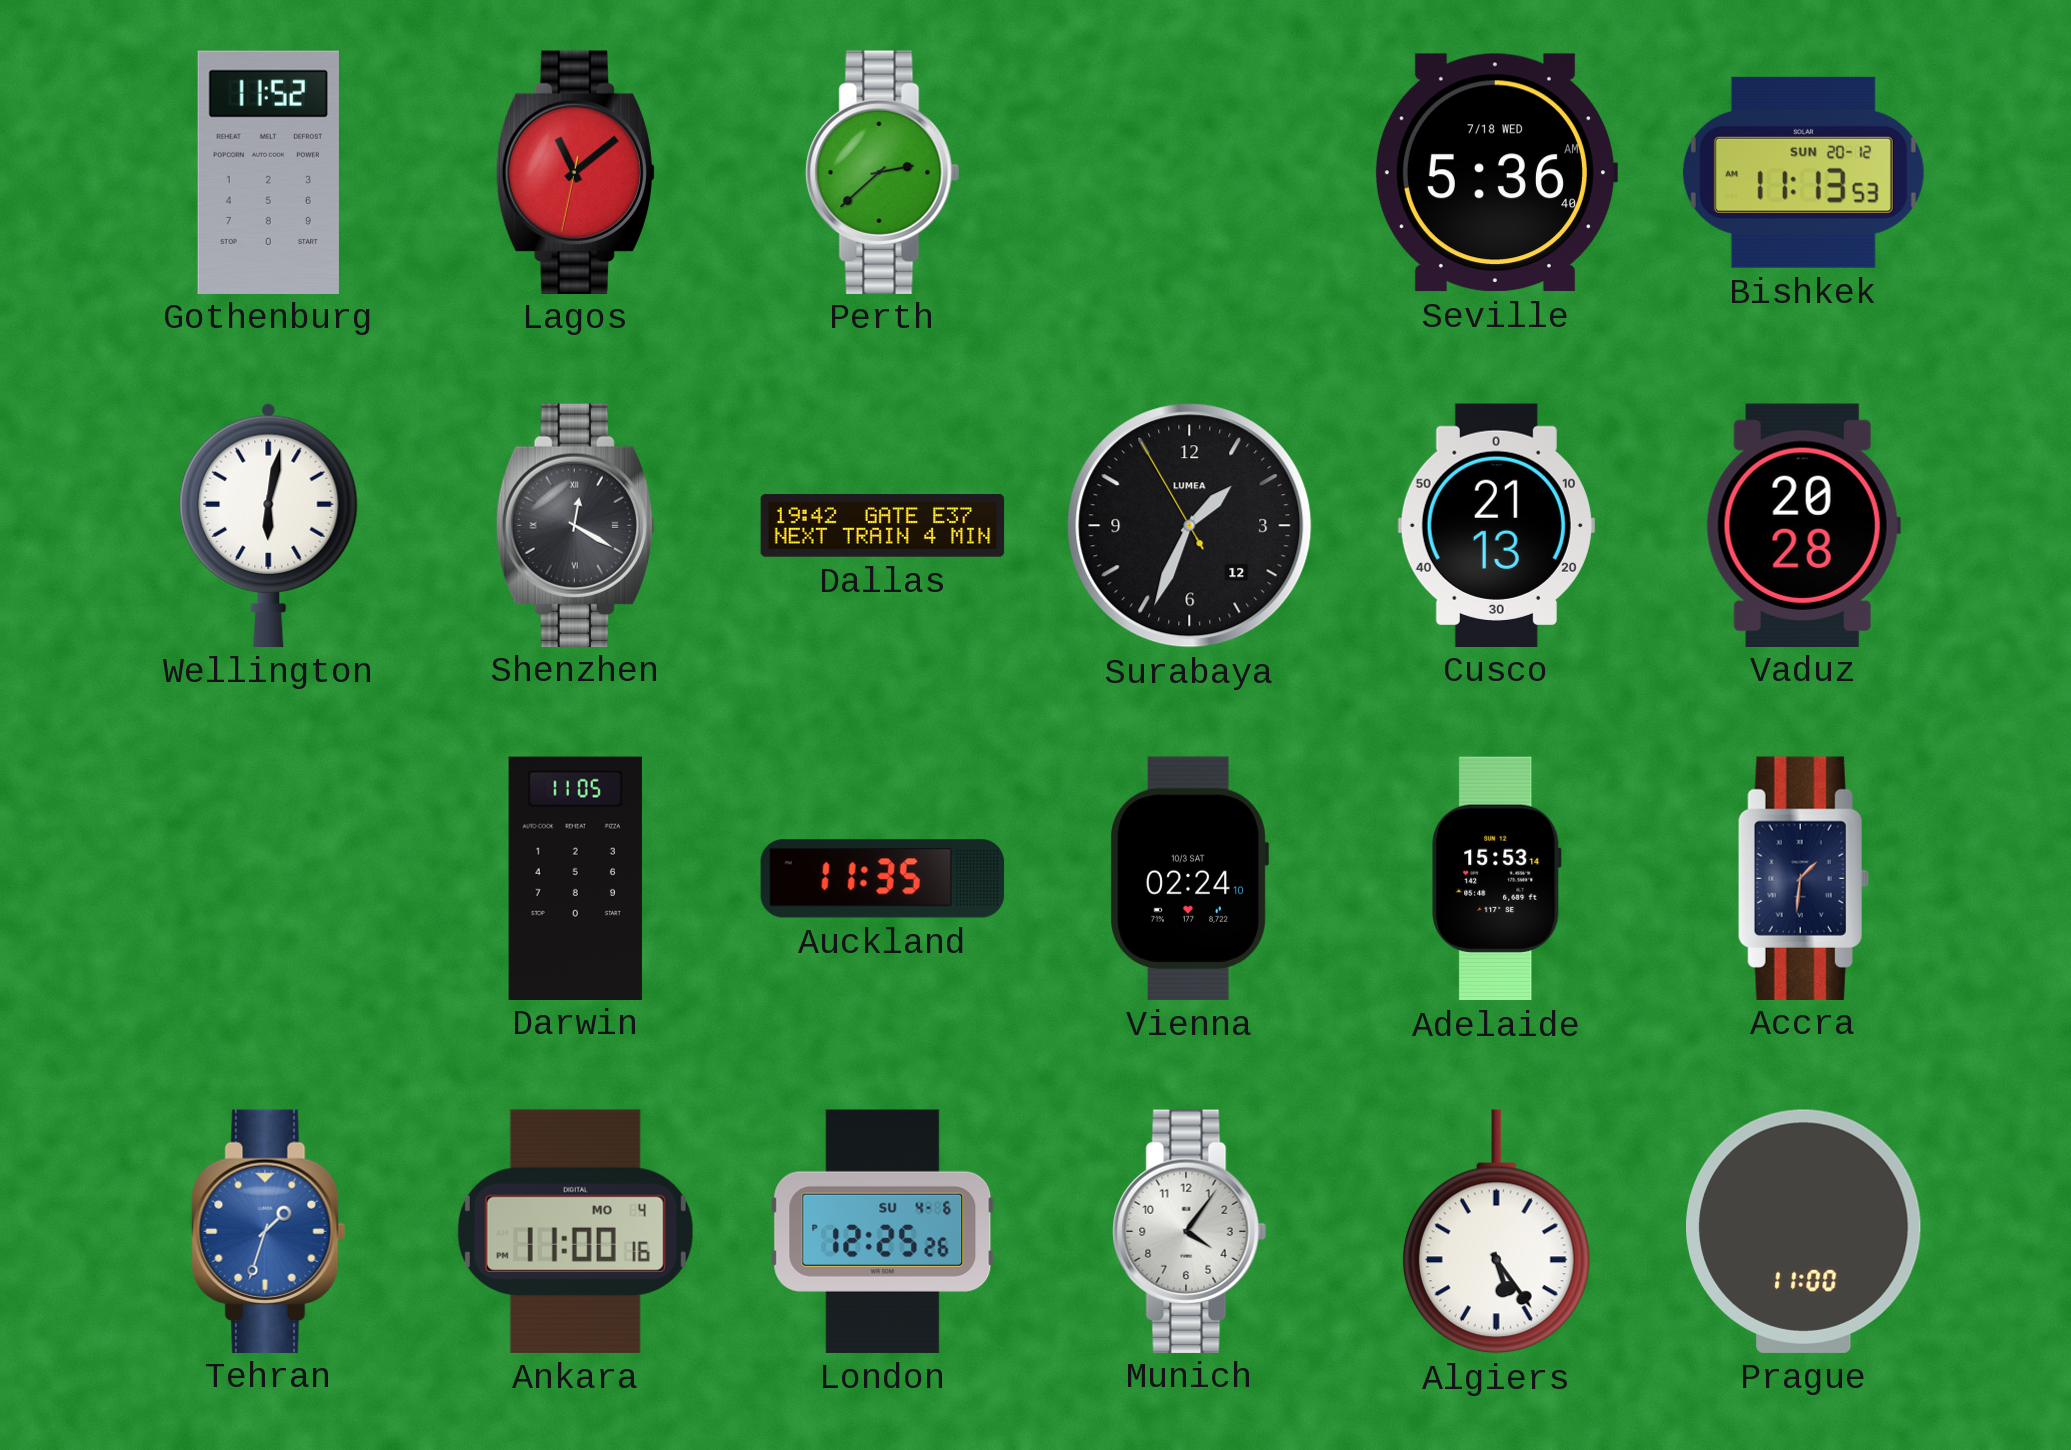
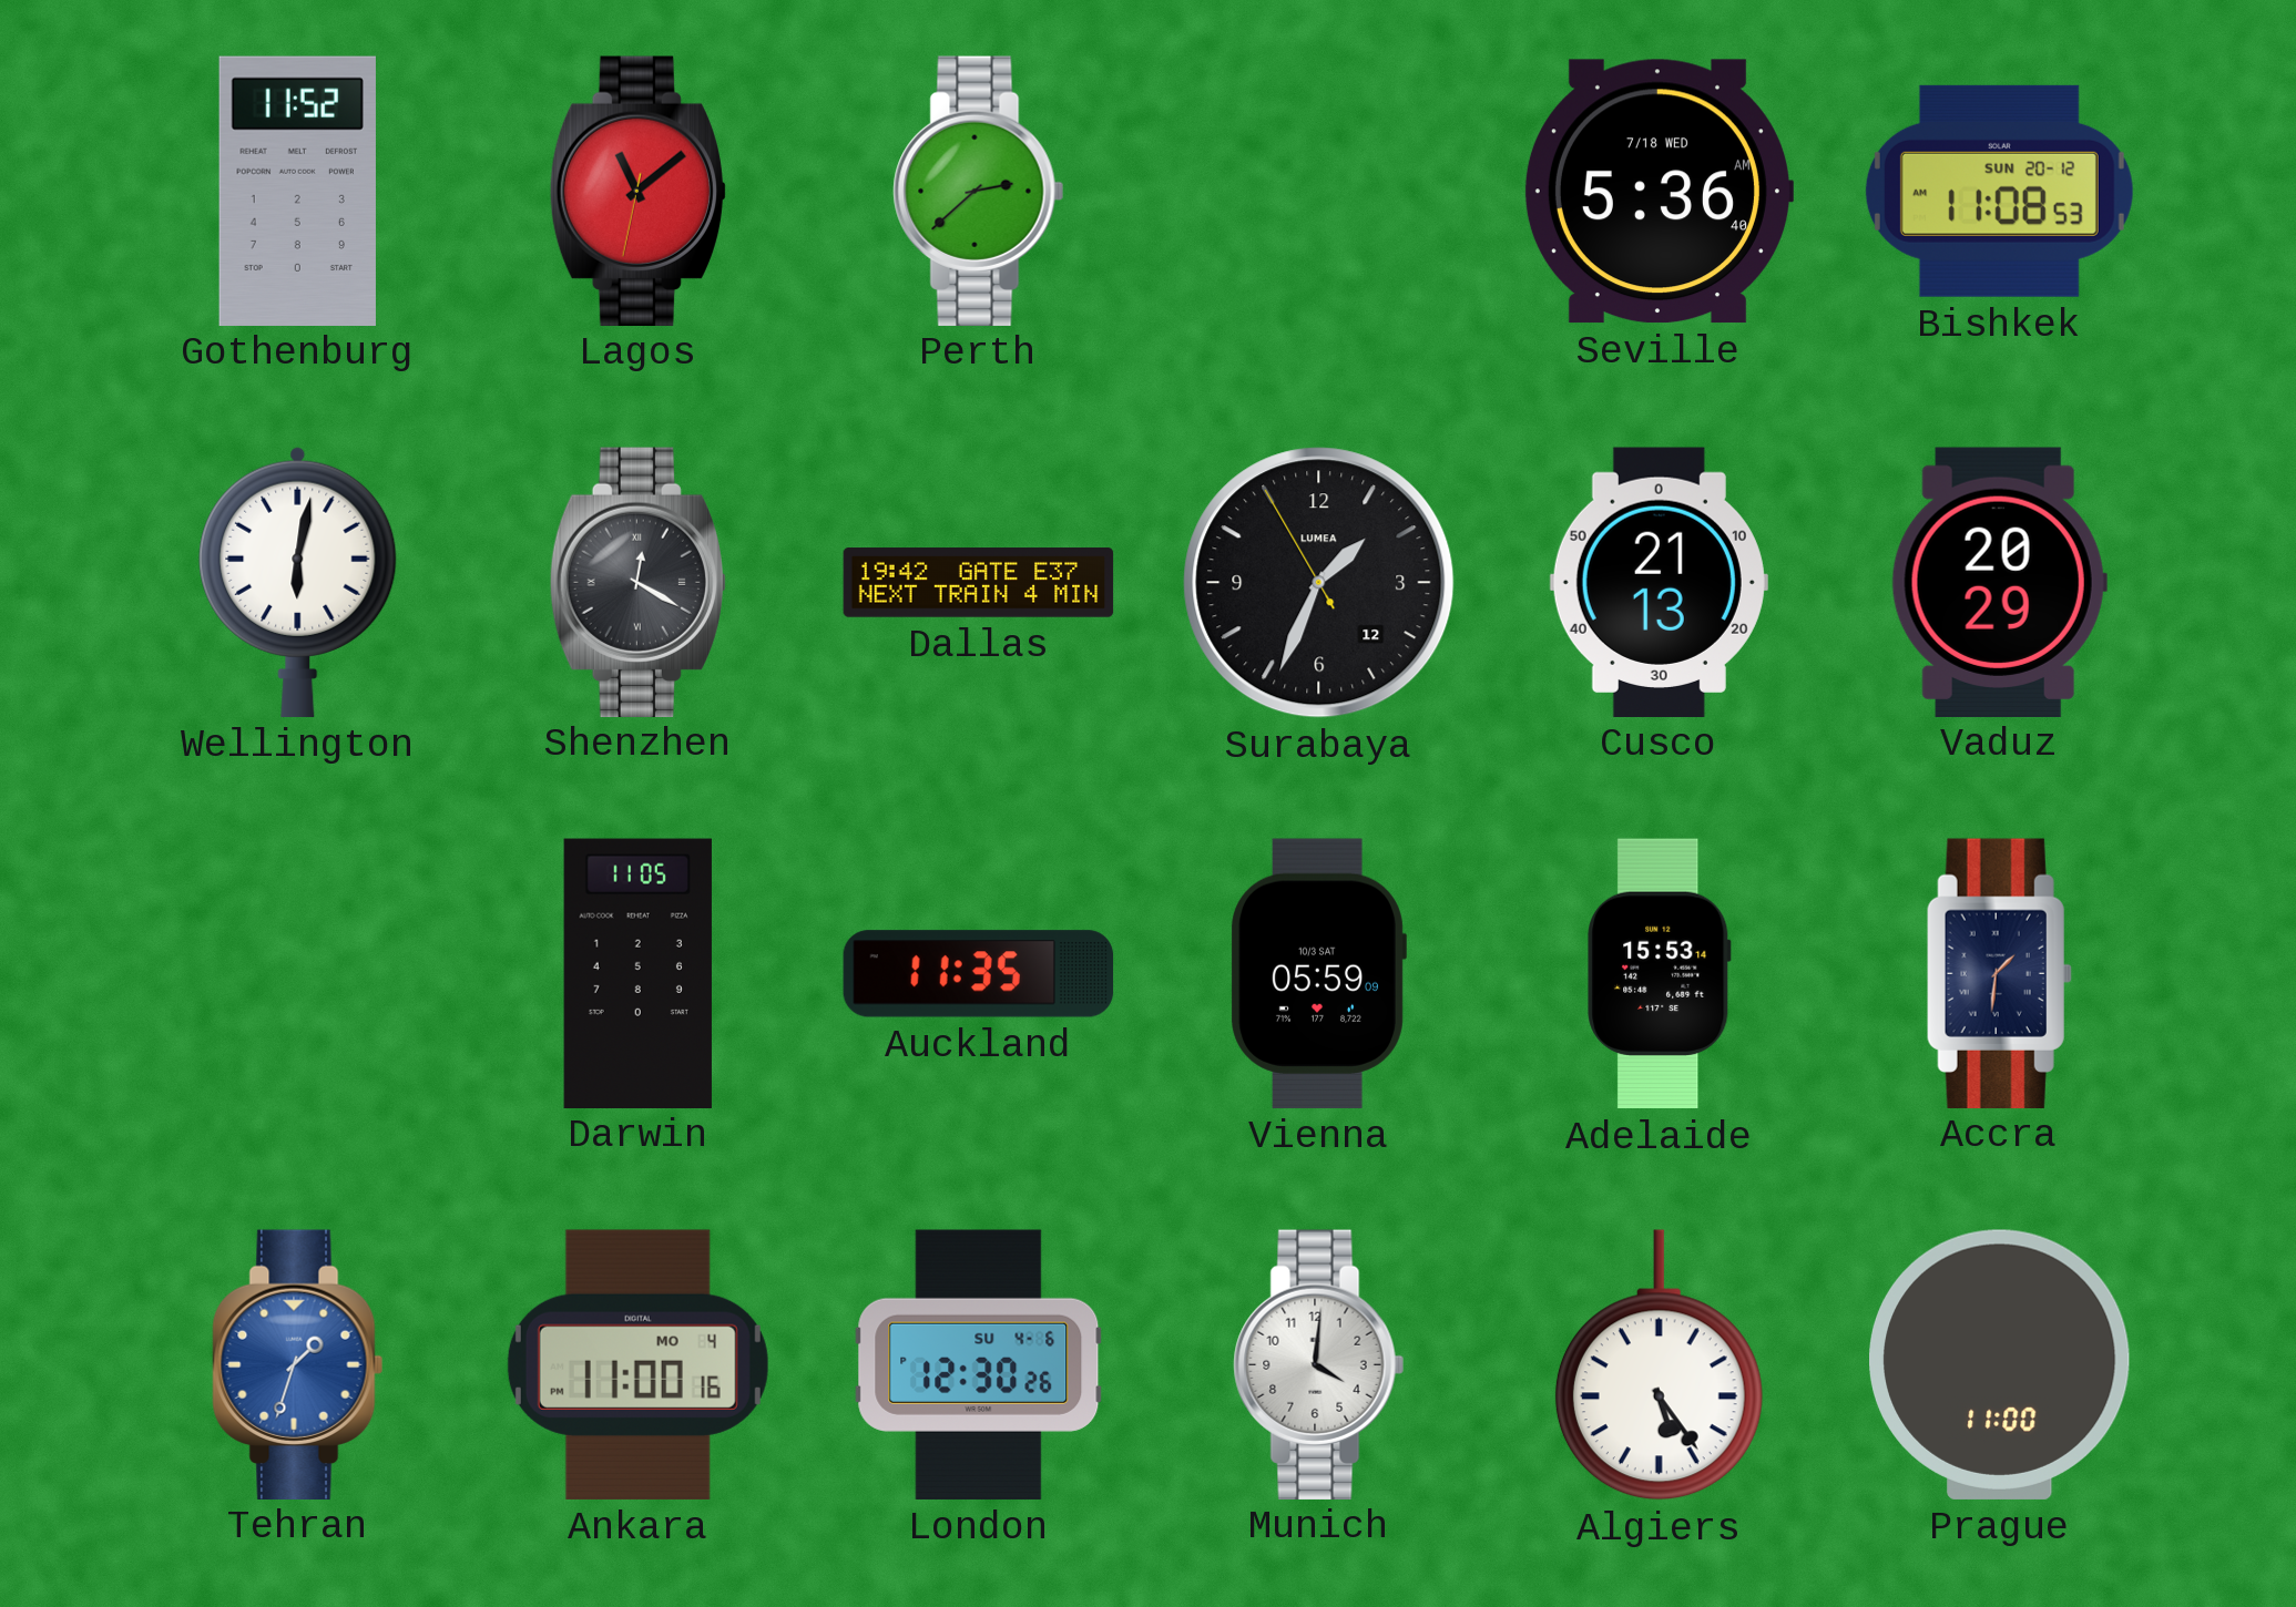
Bishkek: 11:13 -> 11:08 (1999, 191)
Vaduz: 20:28 -> 20:29 (1999, 582)
Vienna: 02:24 -> 05:59 (1319, 973)
London: 12:25 -> 12:30 (979, 1364)
Munich: 4:06 -> 4:01 (1319, 1364)
